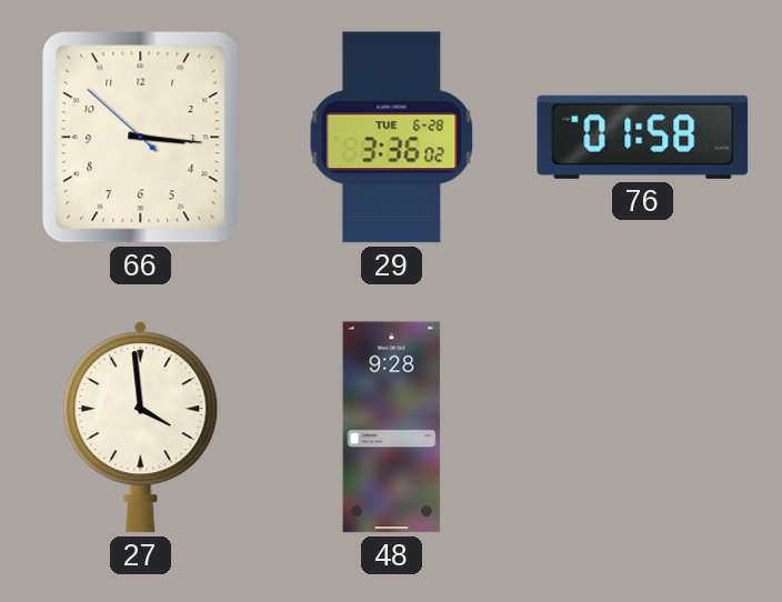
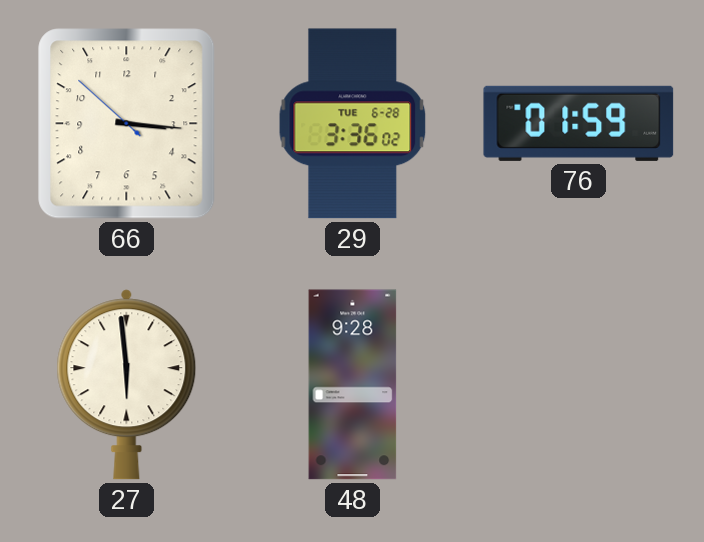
76: 01:58 -> 01:59 (579, 123)
27: 3:59 -> 5:59 (127, 385)
